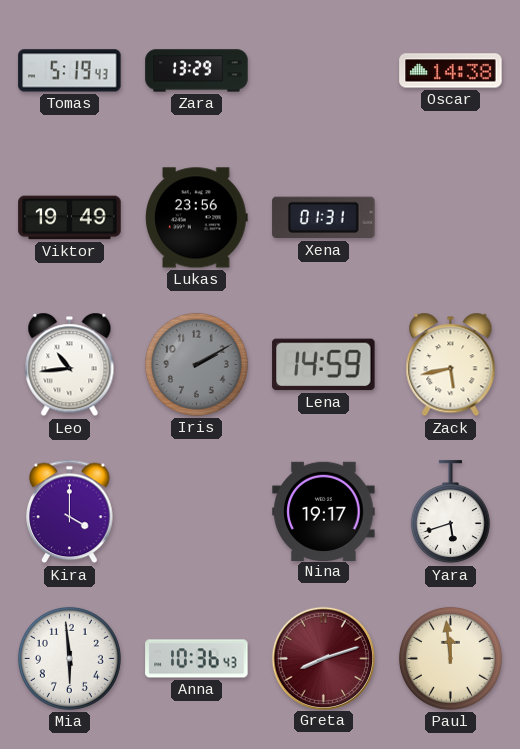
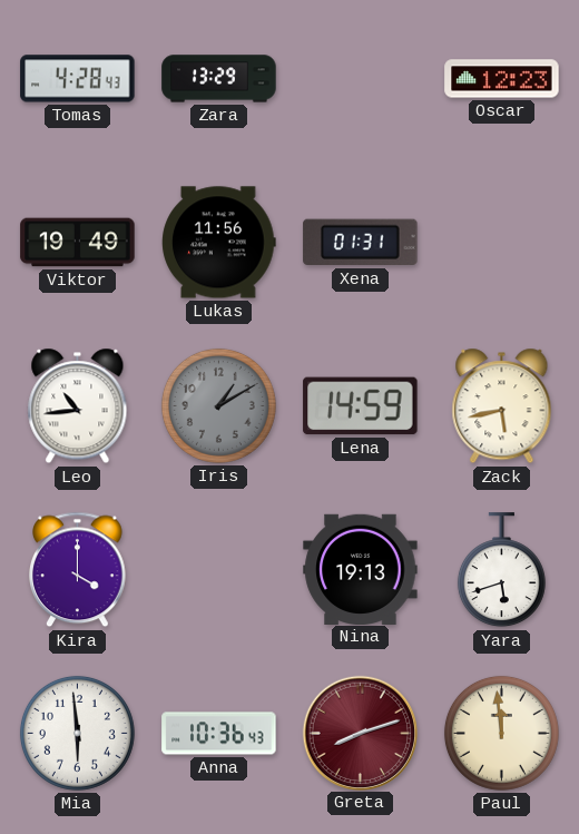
Tomas: 5:19 -> 4:28 (78, 79)
Oscar: 14:38 -> 12:23 (502, 79)
Lukas: 23:56 -> 11:56 (219, 243)
Iris: 2:10 -> 1:10 (218, 405)
Nina: 19:17 -> 19:13 (361, 569)
